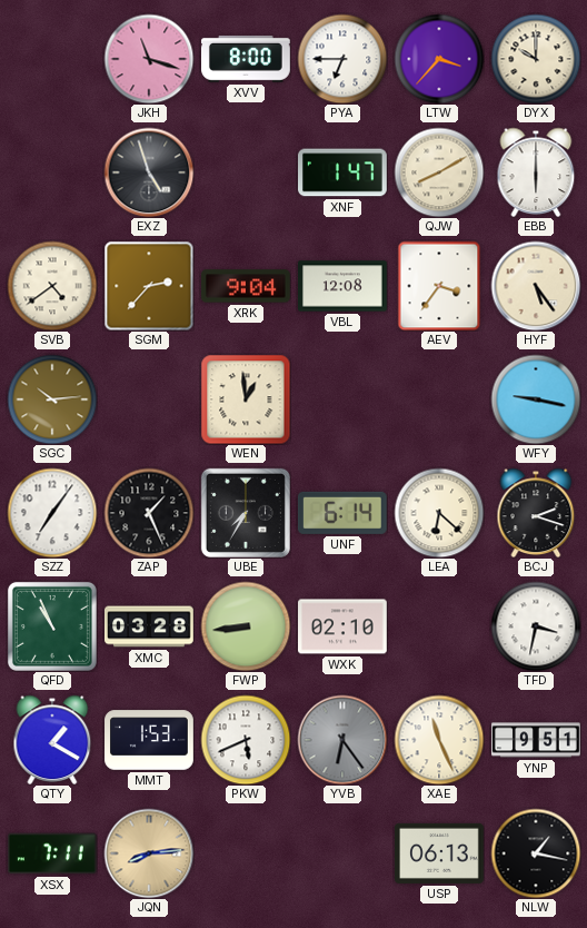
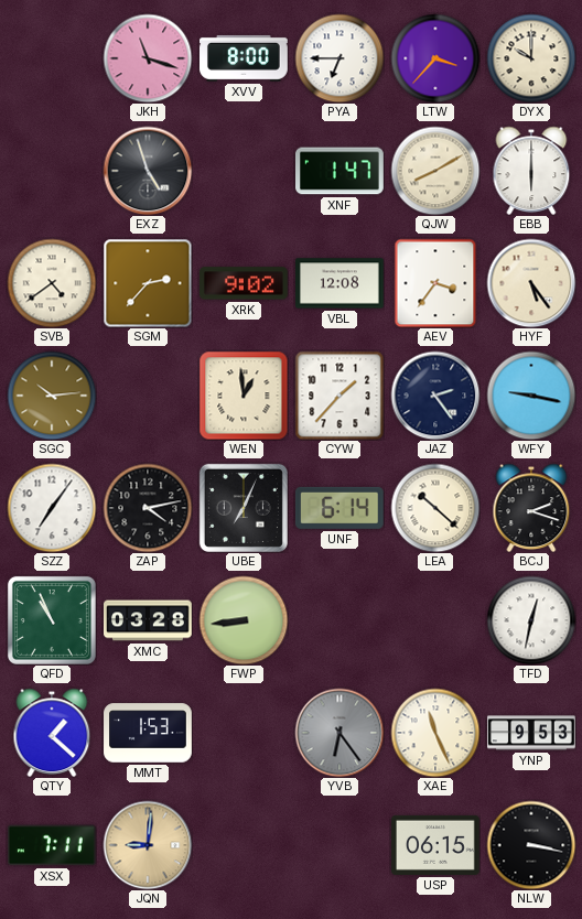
XRK: 9:04 -> 9:02 (245, 283)
CYW: none -> 1:37 (339, 396)
JAZ: none -> 2:24 (435, 396)
ZAP: 1:26 -> 4:13 (148, 508)
UBE: 7:35 -> 7:04 (244, 508)
LEA: 6:22 -> 10:22 (435, 508)
WXK: 02:10 -> none (344, 626)
TFD: 3:32 -> 12:32 (531, 620)
QTY: 1:20 -> 1:22 (52, 733)
PKW: 5:41 -> none (246, 740)
YNP: 9:51 -> 9:53 (531, 733)
JQN: 8:14 -> 9:01 (148, 845)
USP: 06:13 -> 06:15 (436, 845)
NLW: 1:17 -> 3:17 (531, 845)
